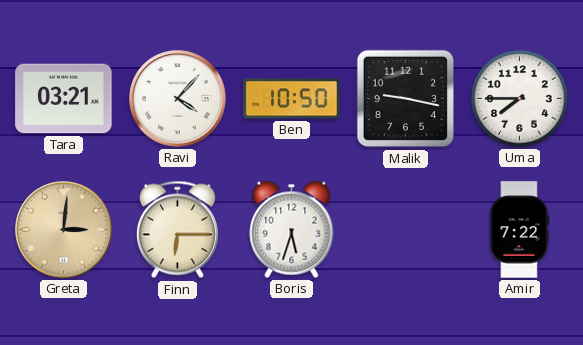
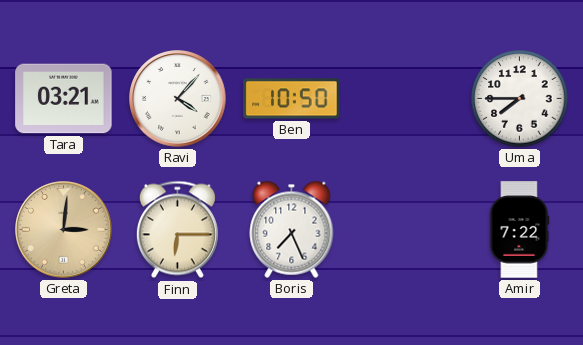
Malik: 9:17 -> none (406, 99)
Boris: 5:33 -> 7:26 (292, 229)
